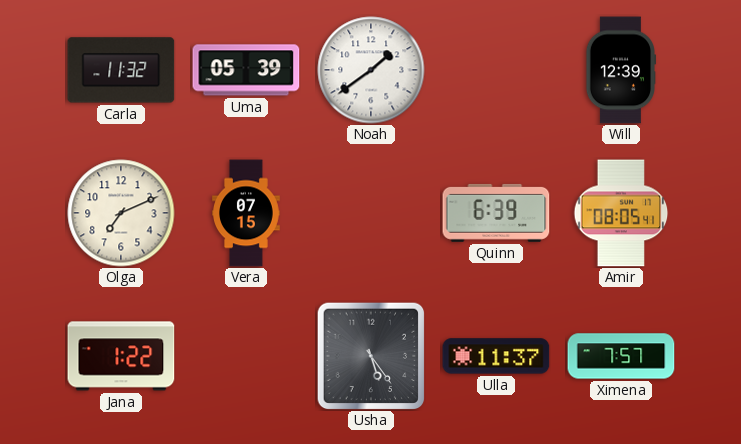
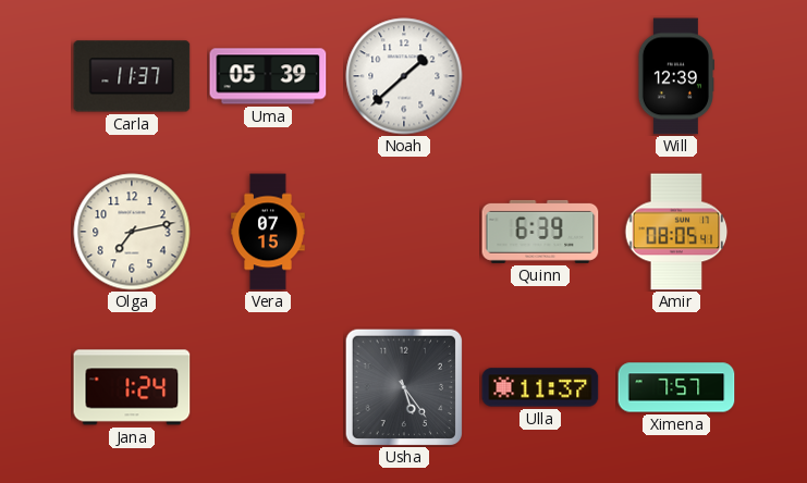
Carla: 11:32 -> 11:37 (132, 76)
Noah: 1:39 -> 1:38 (404, 76)
Olga: 7:11 -> 7:13 (132, 232)
Jana: 1:22 -> 1:24 (132, 387)
